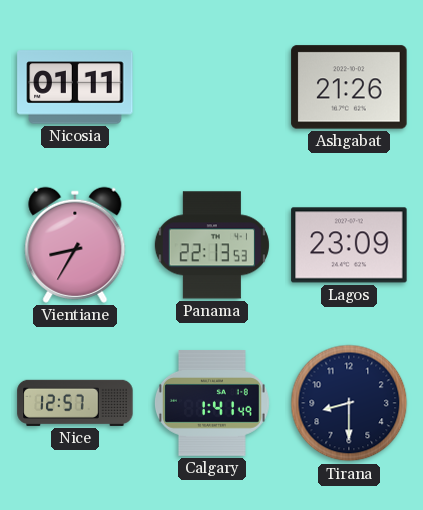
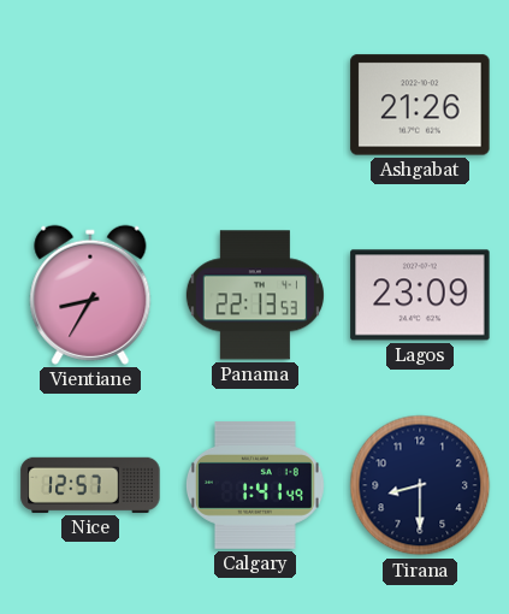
Nicosia: 01:11 -> none (75, 87)
